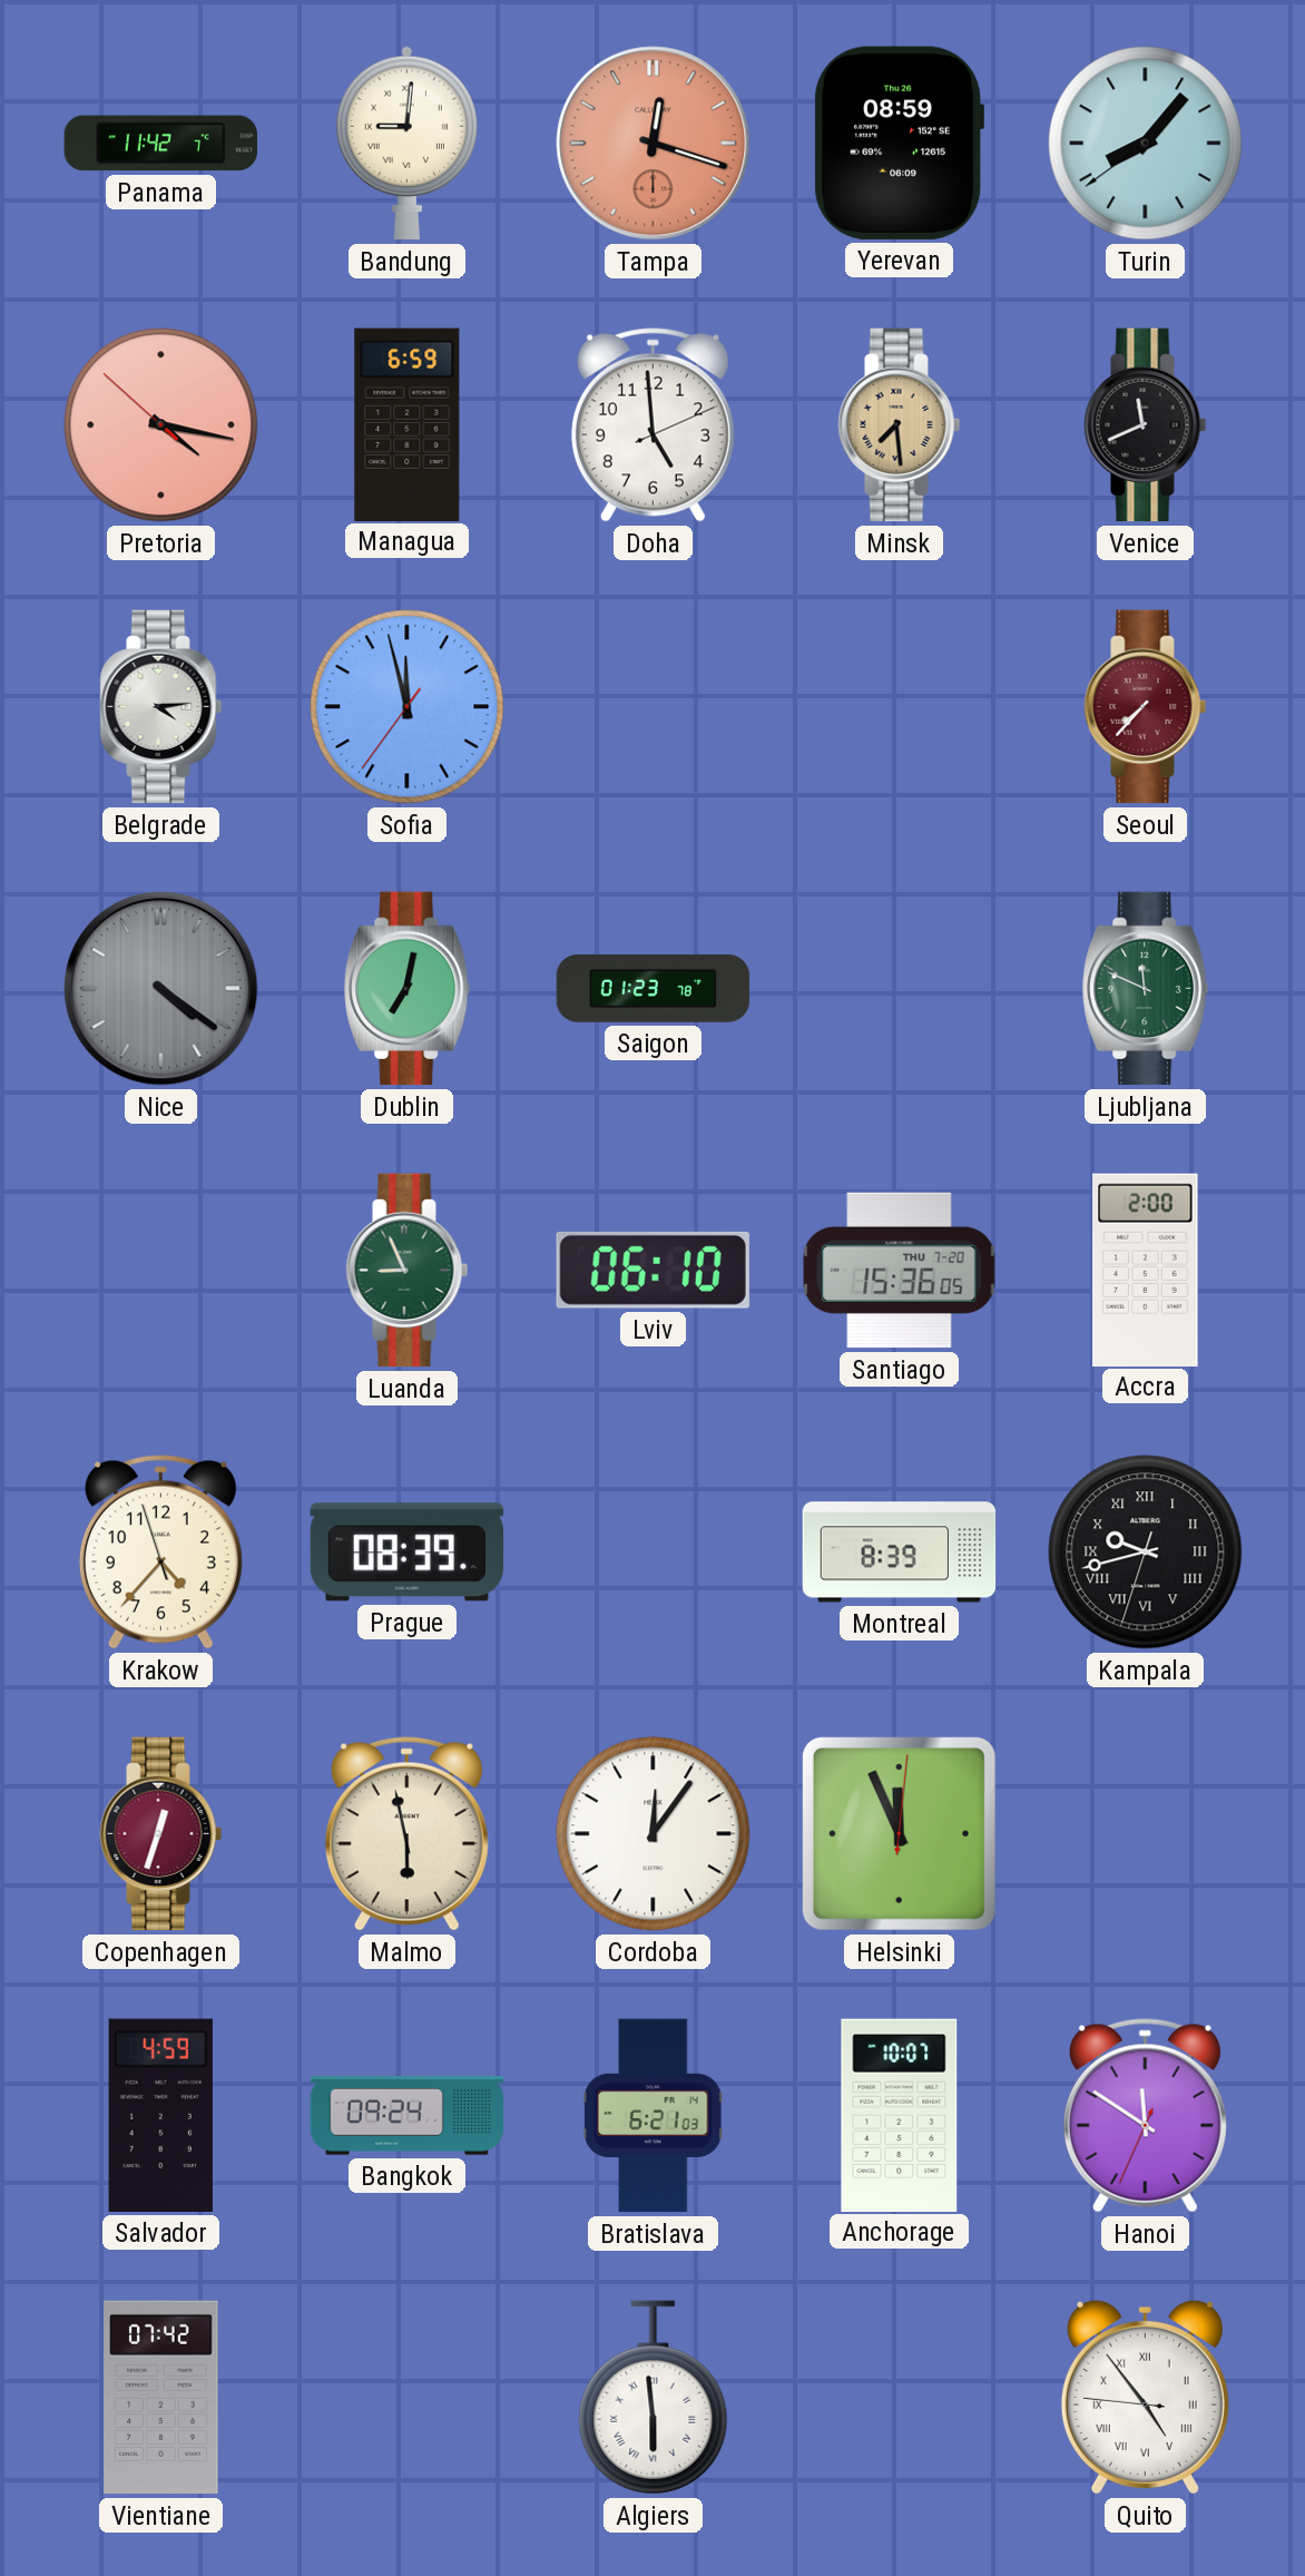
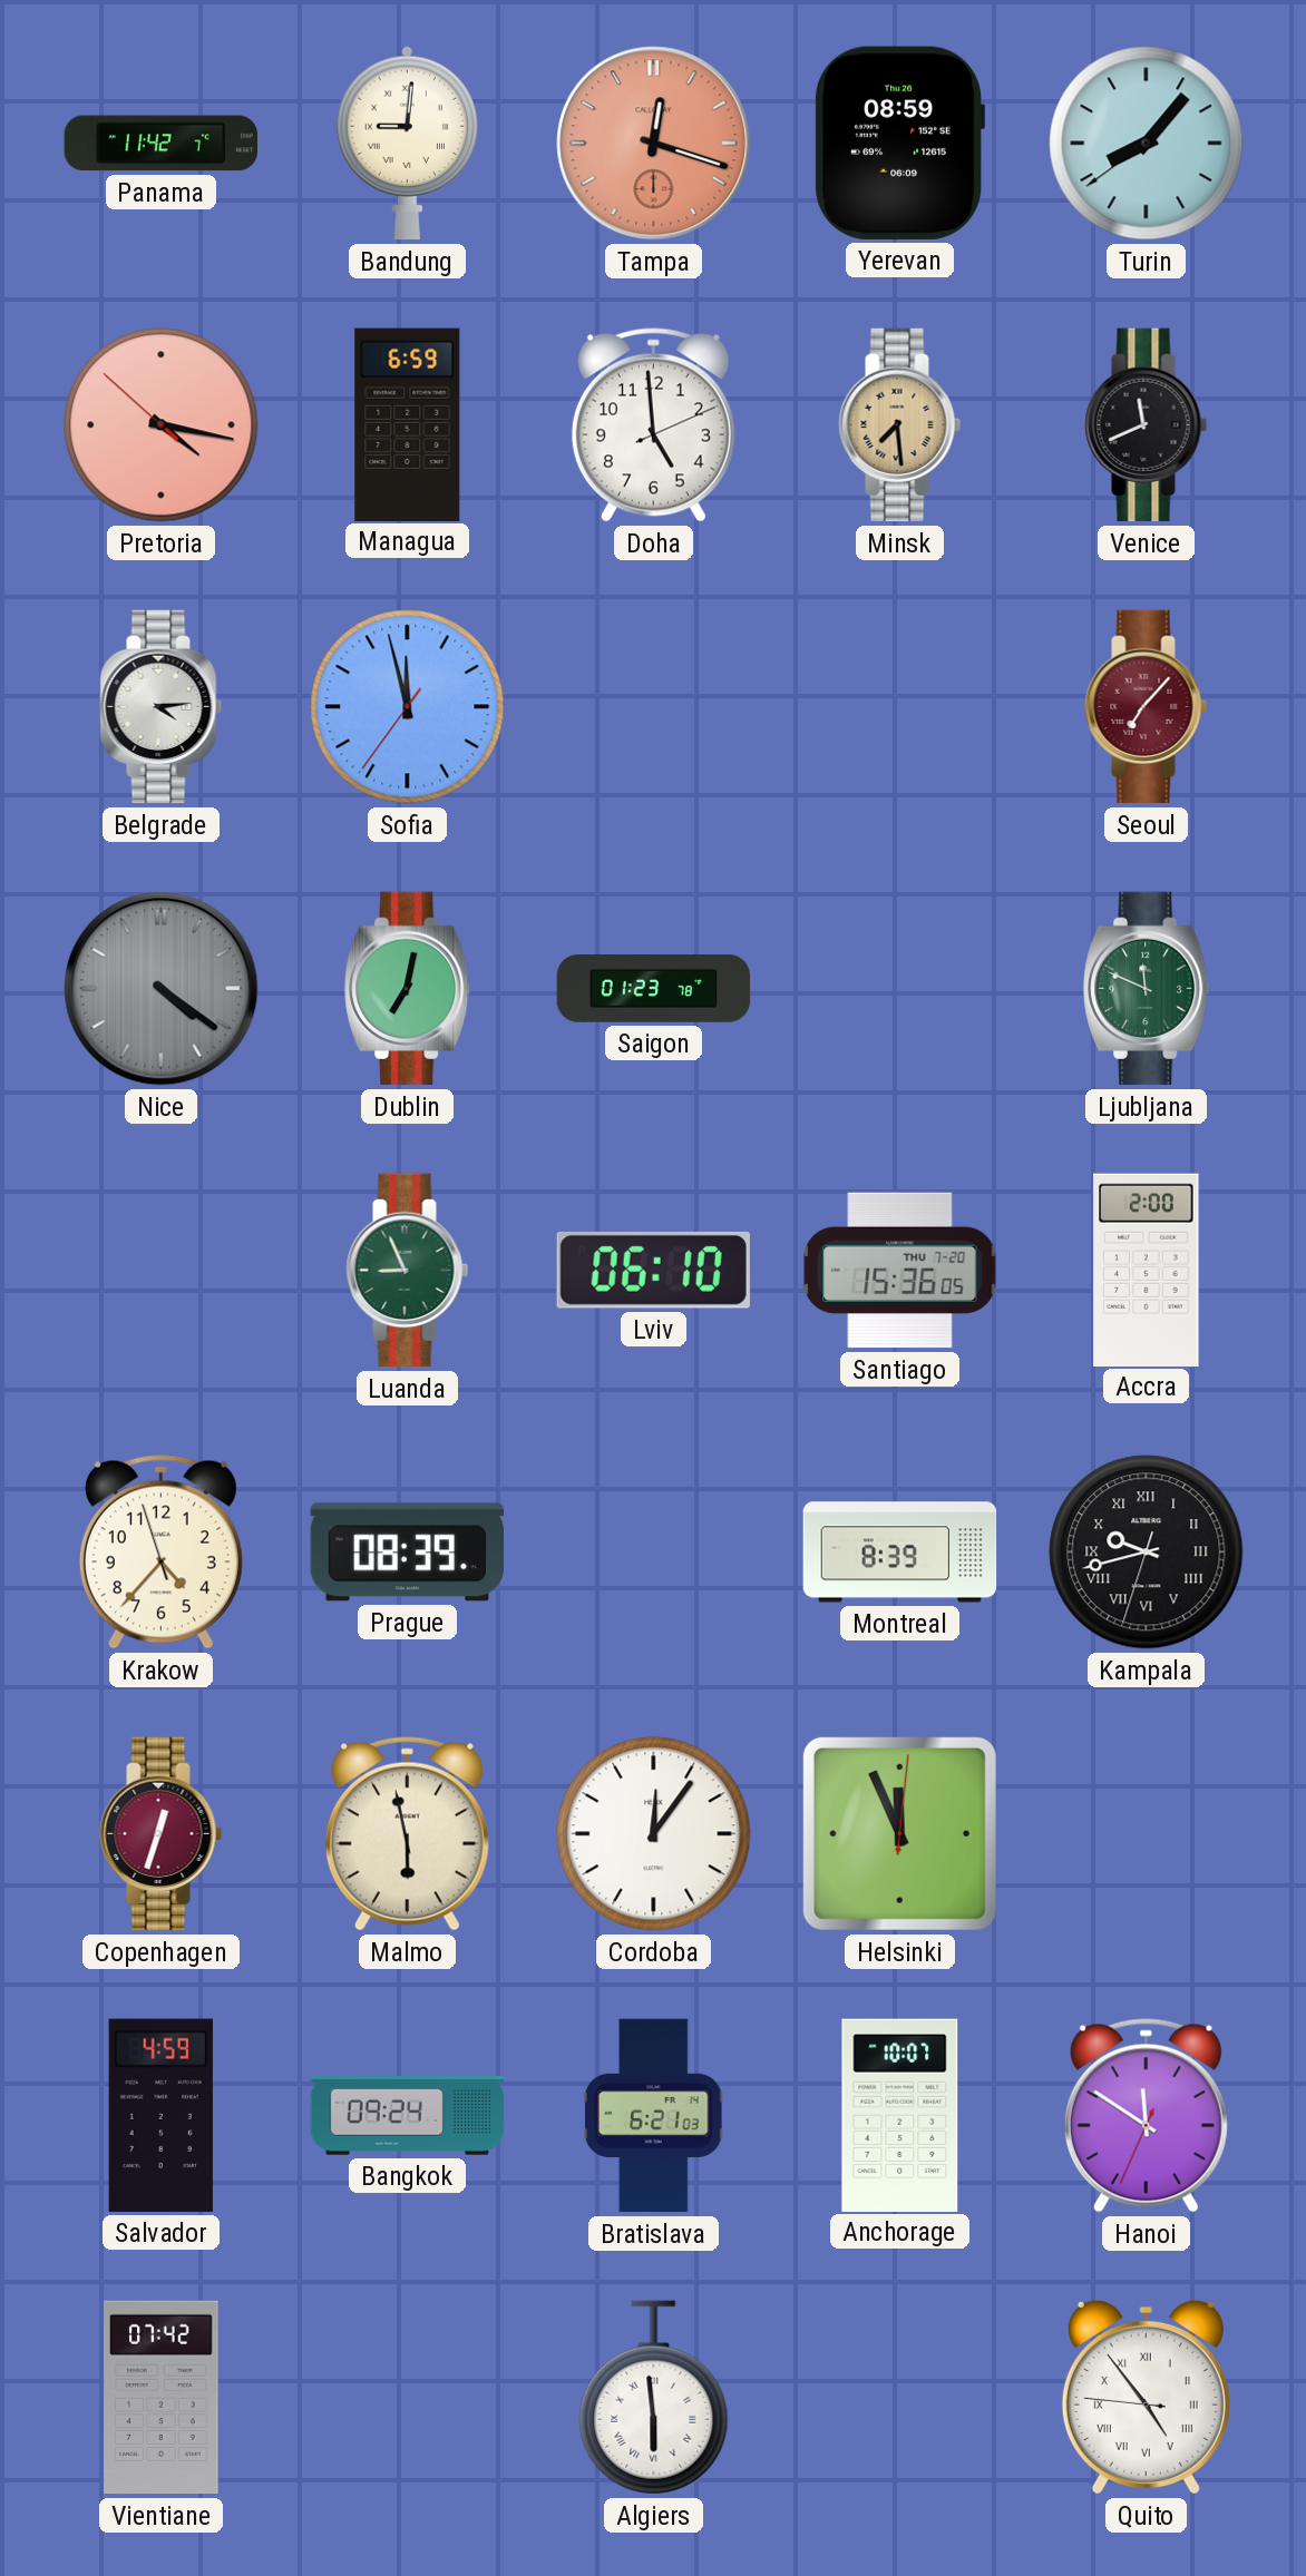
Seoul: 7:37 -> 7:07 (1147, 707)
